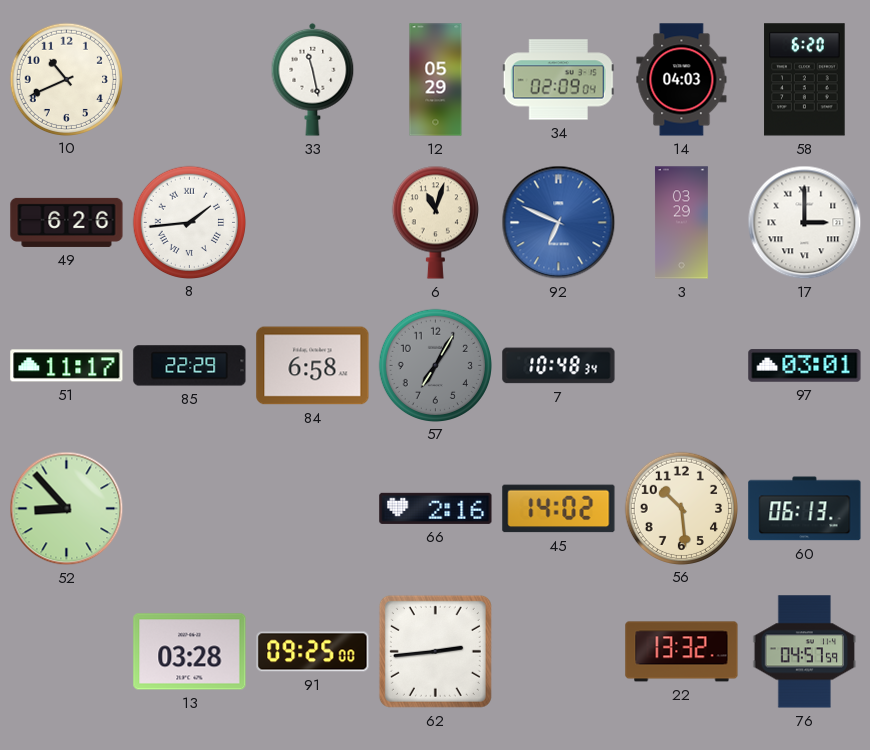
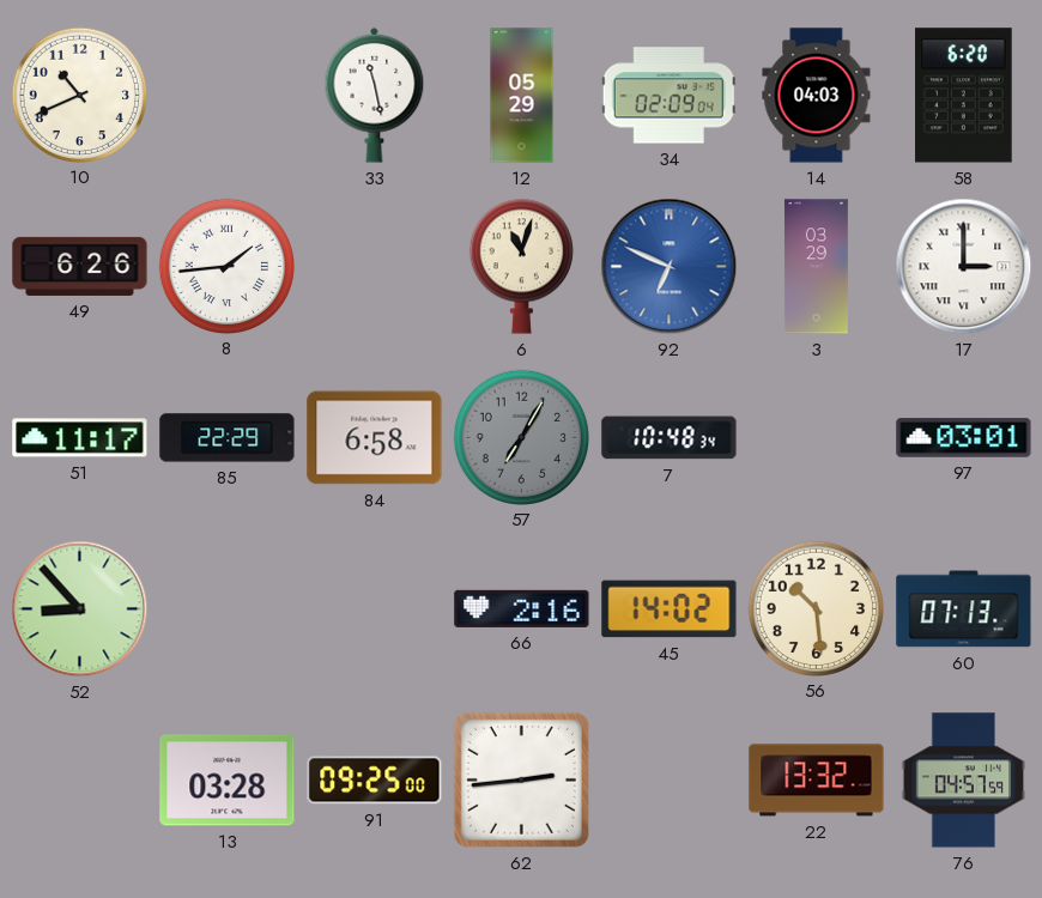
60: 06:13 -> 07:13 (964, 609)
